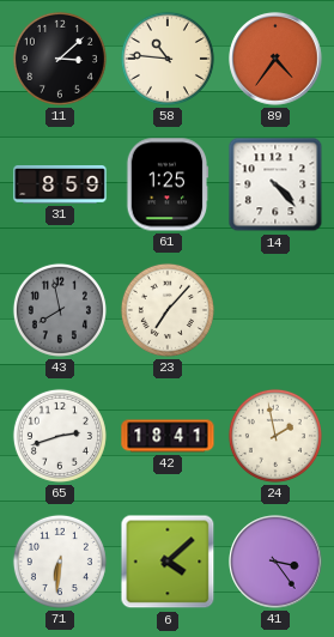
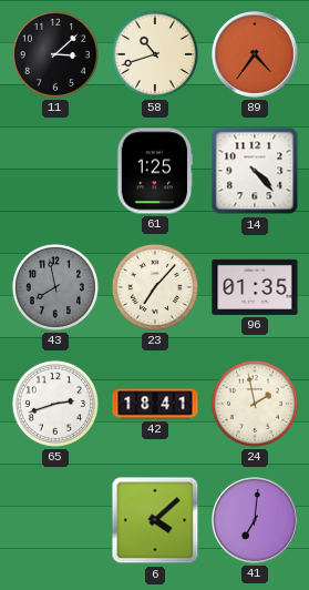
58: 10:46 -> 10:42 (155, 54)
31: 8:59 -> none (60, 186)
96: none -> 01:35 (255, 287)
71: 6:31 -> none (60, 562)
41: 3:24 -> 7:01 (255, 520)
